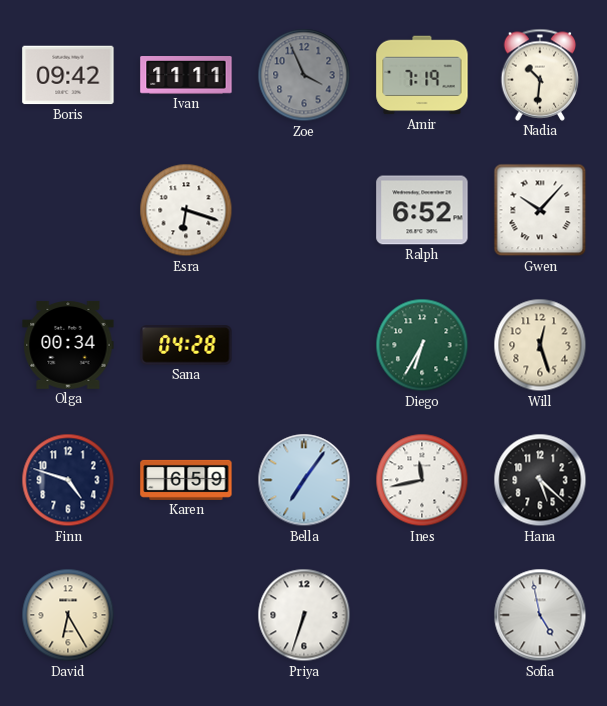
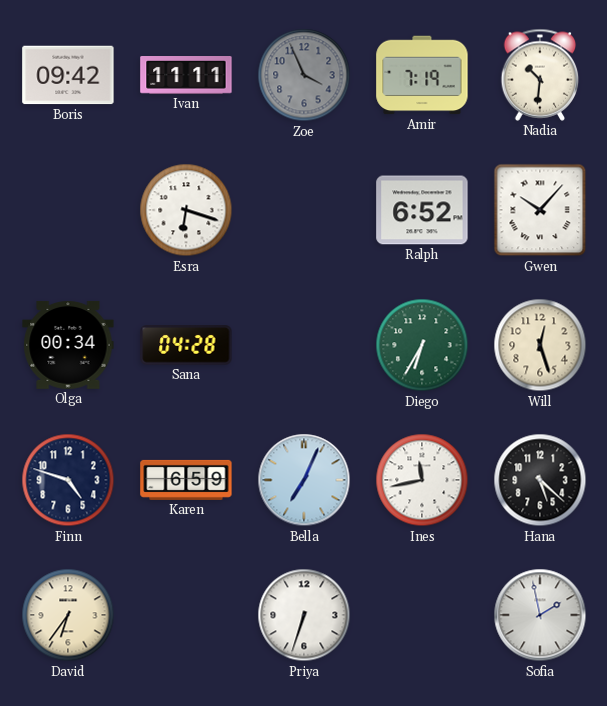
Bella: 7:06 -> 7:04 (304, 480)
David: 6:25 -> 6:36 (68, 615)
Sofia: 4:58 -> 1:58 (540, 615)
